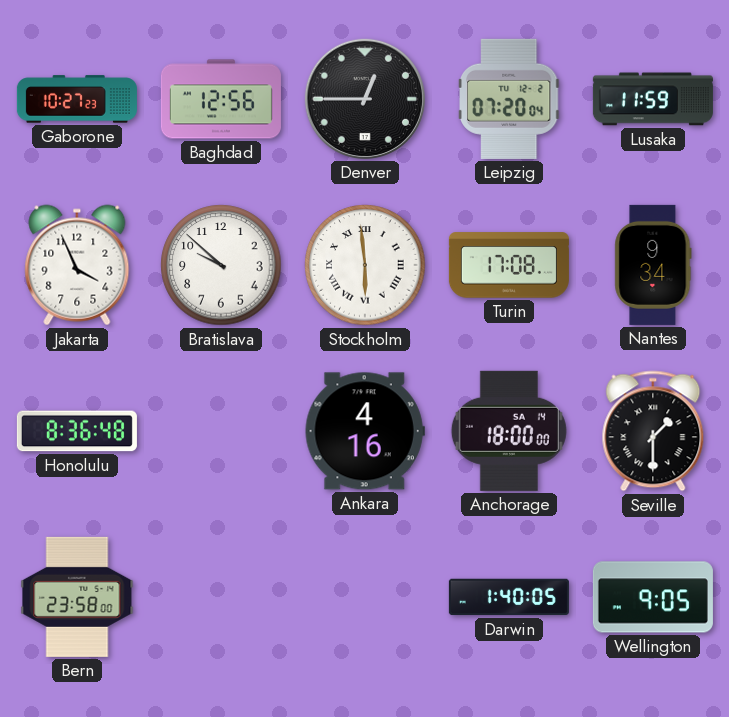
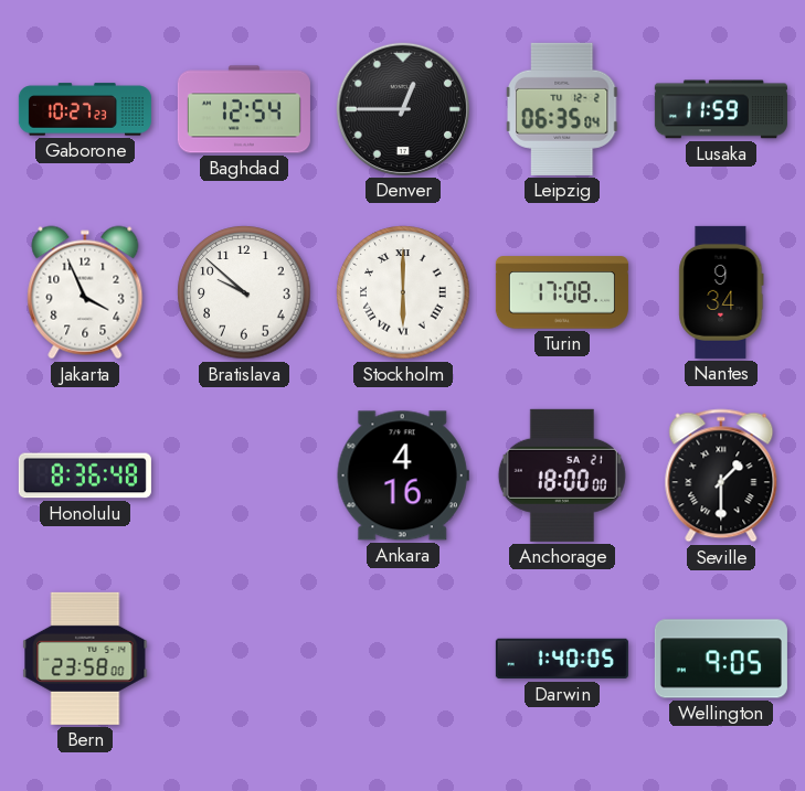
Baghdad: 12:56 -> 12:54 (244, 109)
Leipzig: 07:20 -> 06:35 (562, 109)
Stockholm: 5:59 -> 6:00 (403, 292)
Anchorage date: SA 14 -> SA 21 (562, 475)
